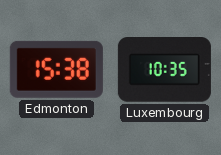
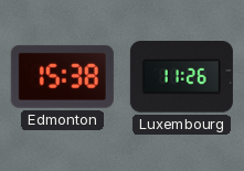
Luxembourg: 10:35 -> 11:26 (181, 77)
